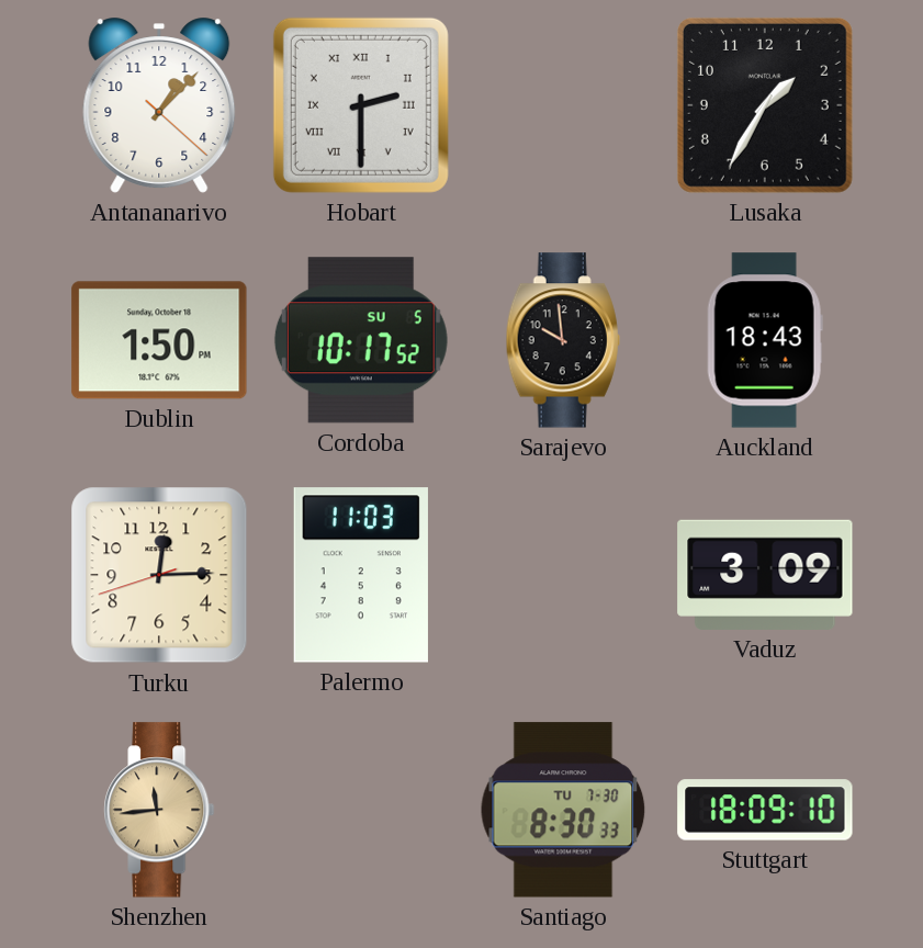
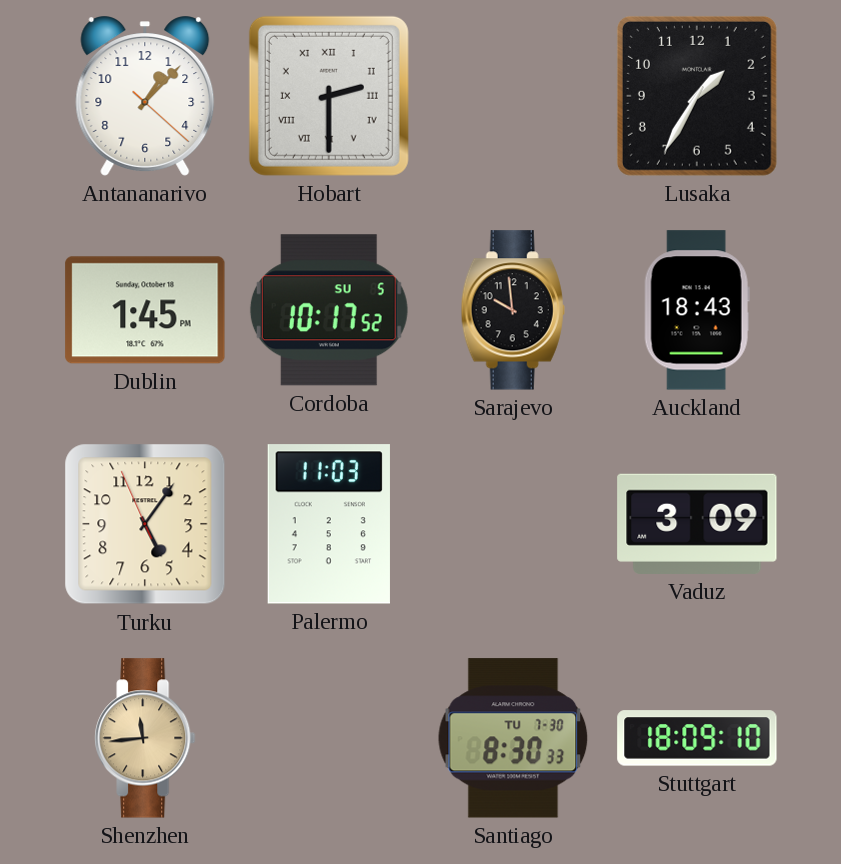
Dublin: 1:50 -> 1:45 (145, 310)
Turku: 12:14 -> 5:05 (145, 524)
